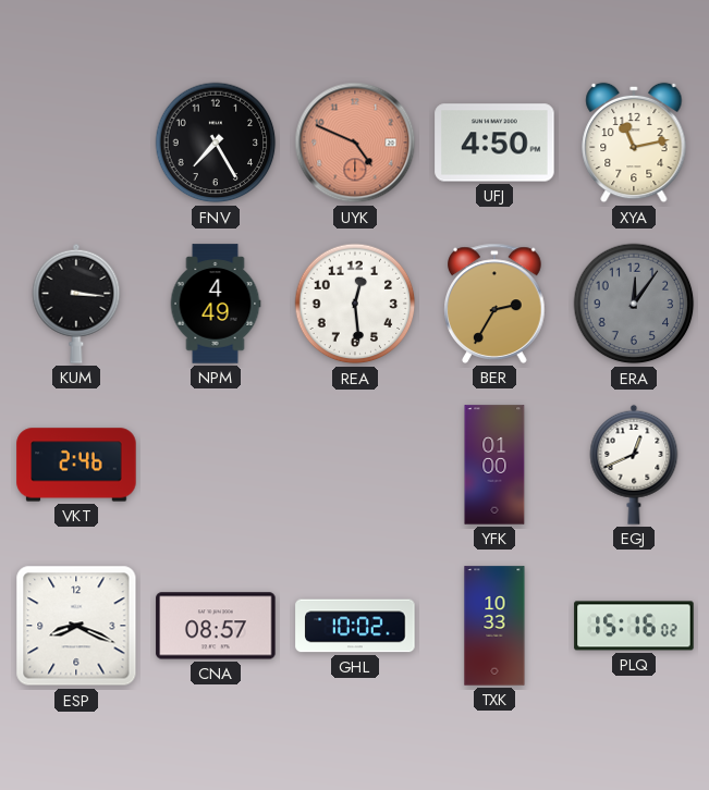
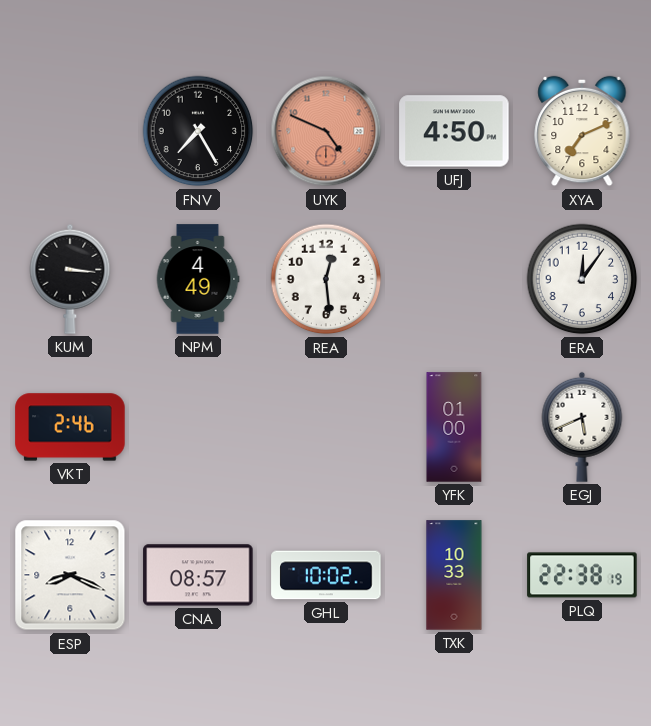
XYA: 11:13 -> 7:11 (582, 131)
BER: 2:35 -> none (496, 304)
ERA dial: grey -> white (582, 279)
EGJ: 12:41 -> 5:41 (582, 427)
PLQ: 15:16 -> 22:38 (582, 575)
